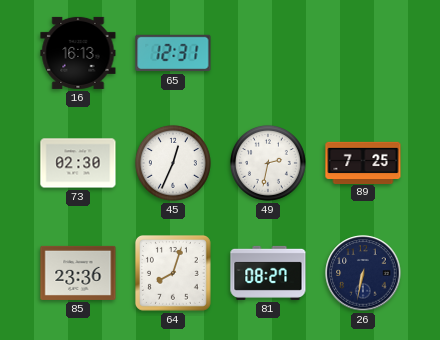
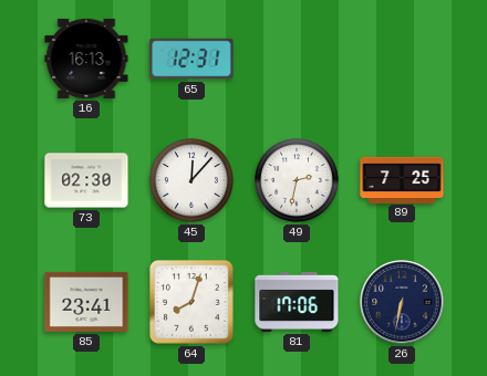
45: 12:34 -> 12:07 (191, 180)
85: 23:36 -> 23:41 (86, 302)
81: 08:27 -> 17:06 (297, 302)
